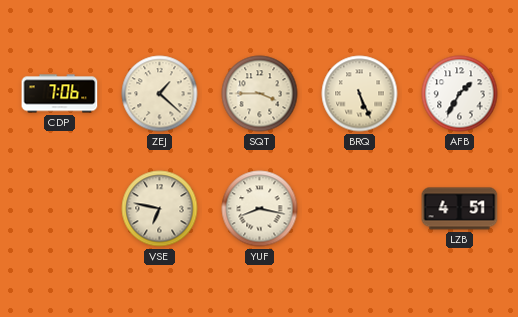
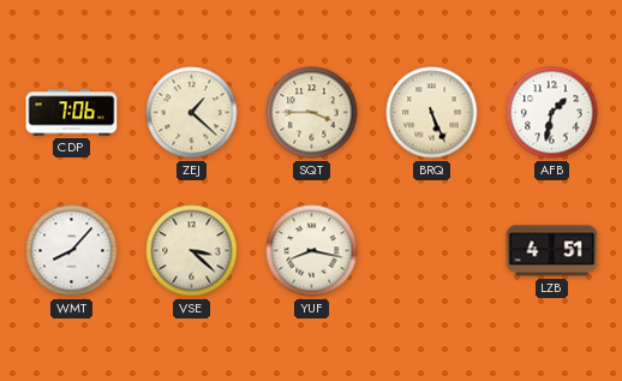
AFB: 1:35 -> 1:32 (552, 113)
WMT: none -> 8:07 (72, 251)
VSE: 6:47 -> 3:22 (192, 251)
